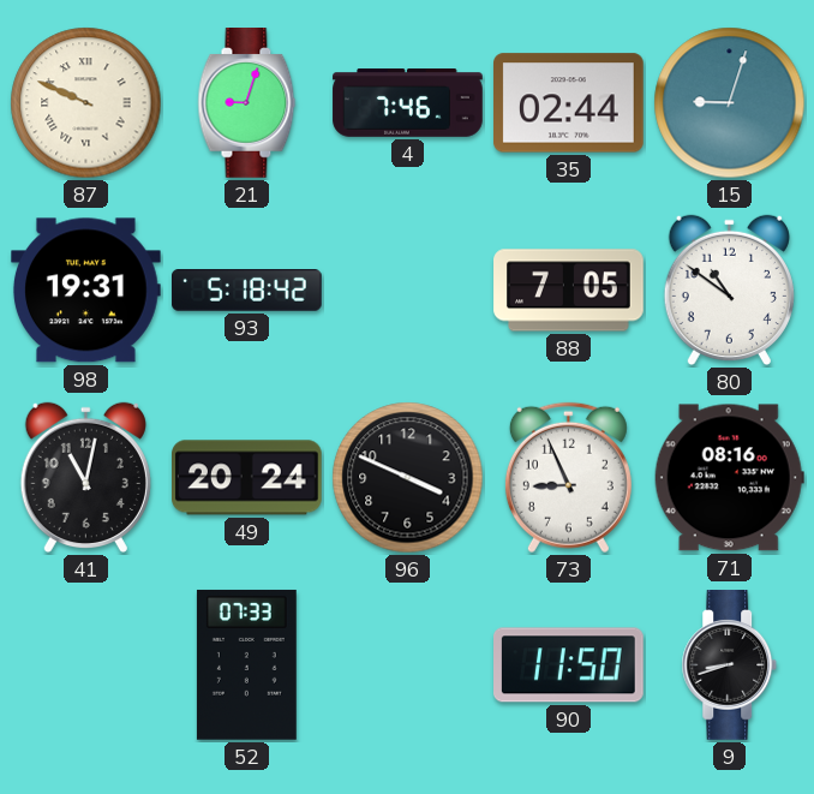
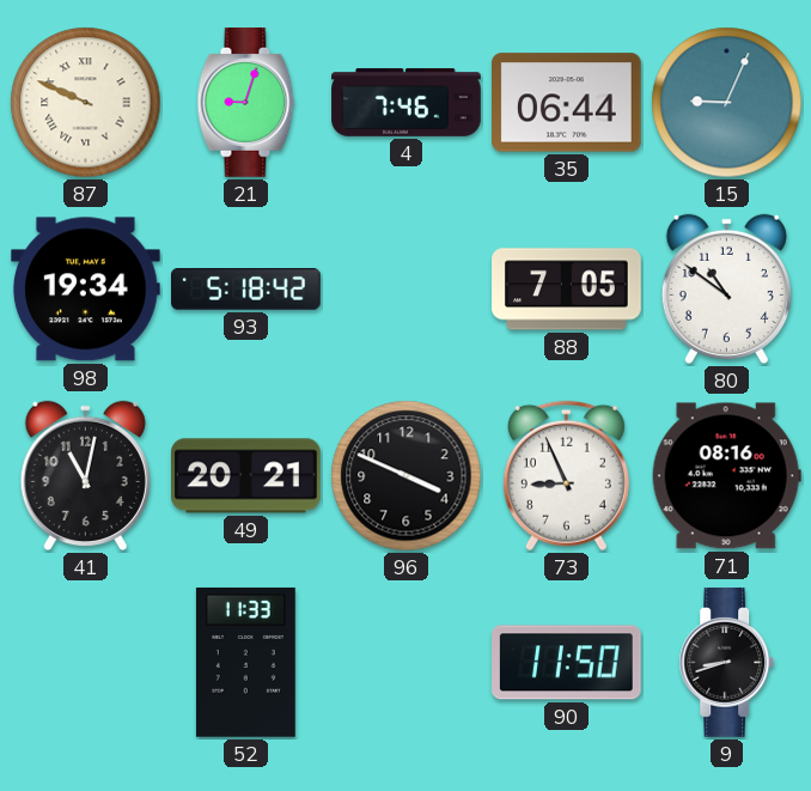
35: 02:44 -> 06:44 (567, 103)
15: 9:03 -> 9:04 (727, 103)
98: 19:31 -> 19:34 (86, 290)
49: 20:24 -> 20:21 (246, 476)
52: 07:33 -> 11:33 (245, 662)
